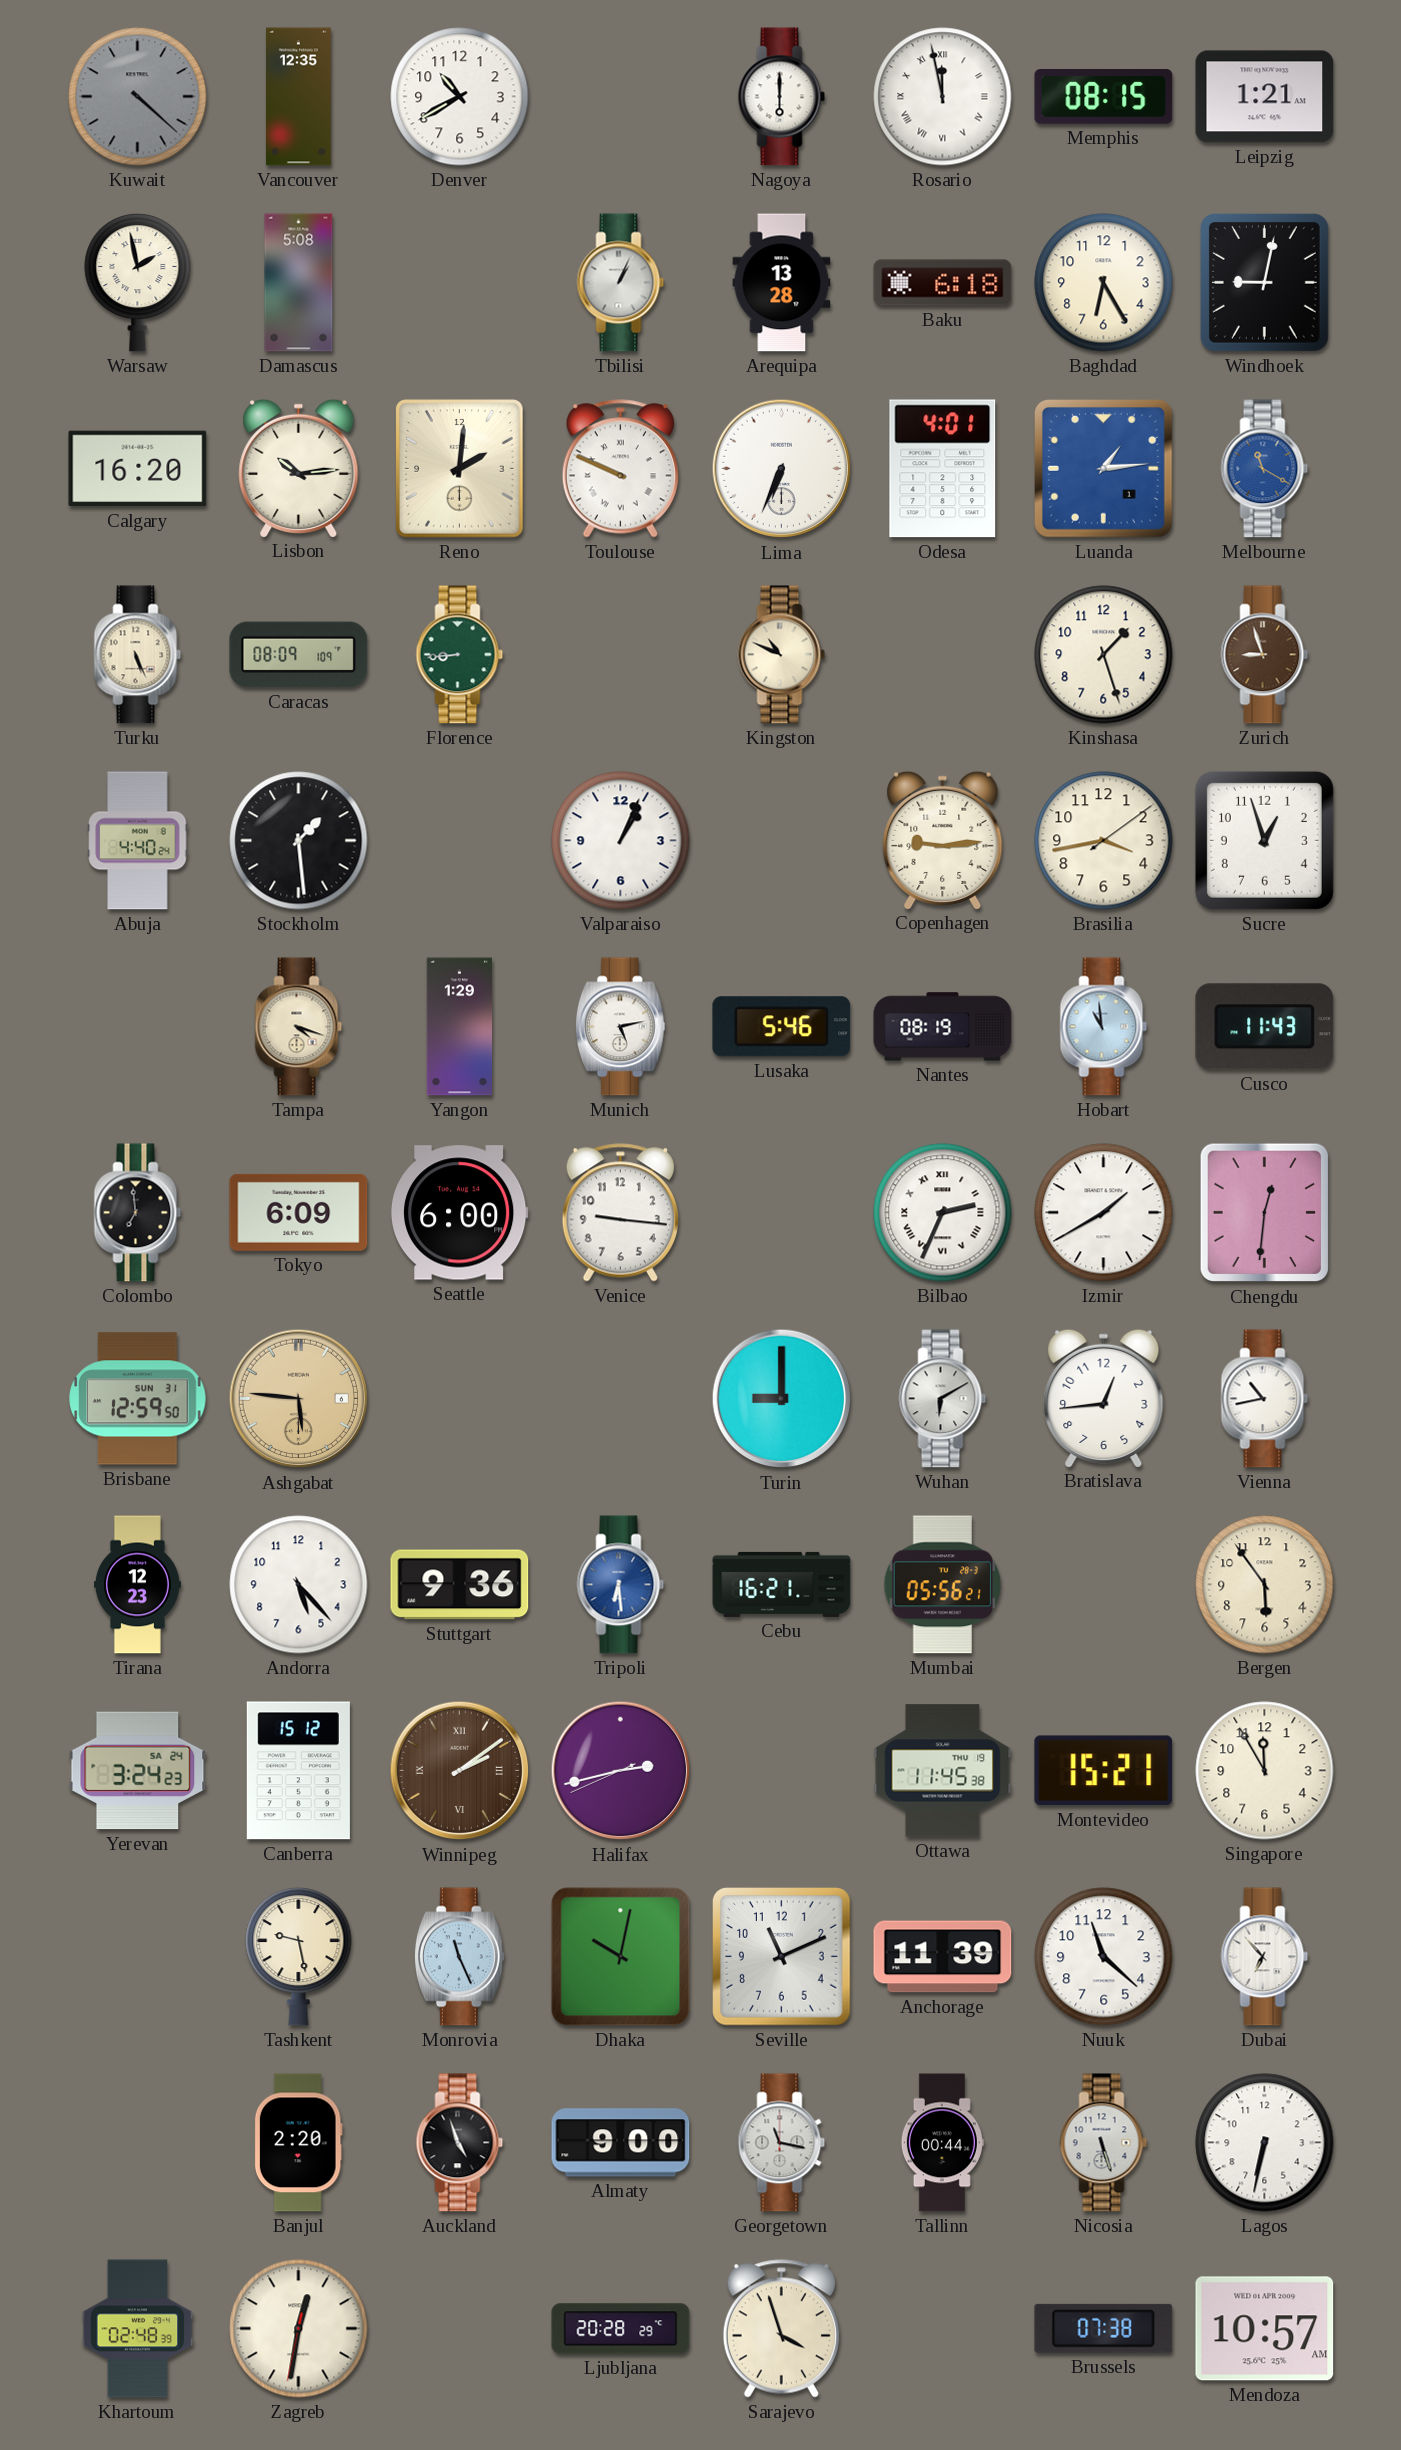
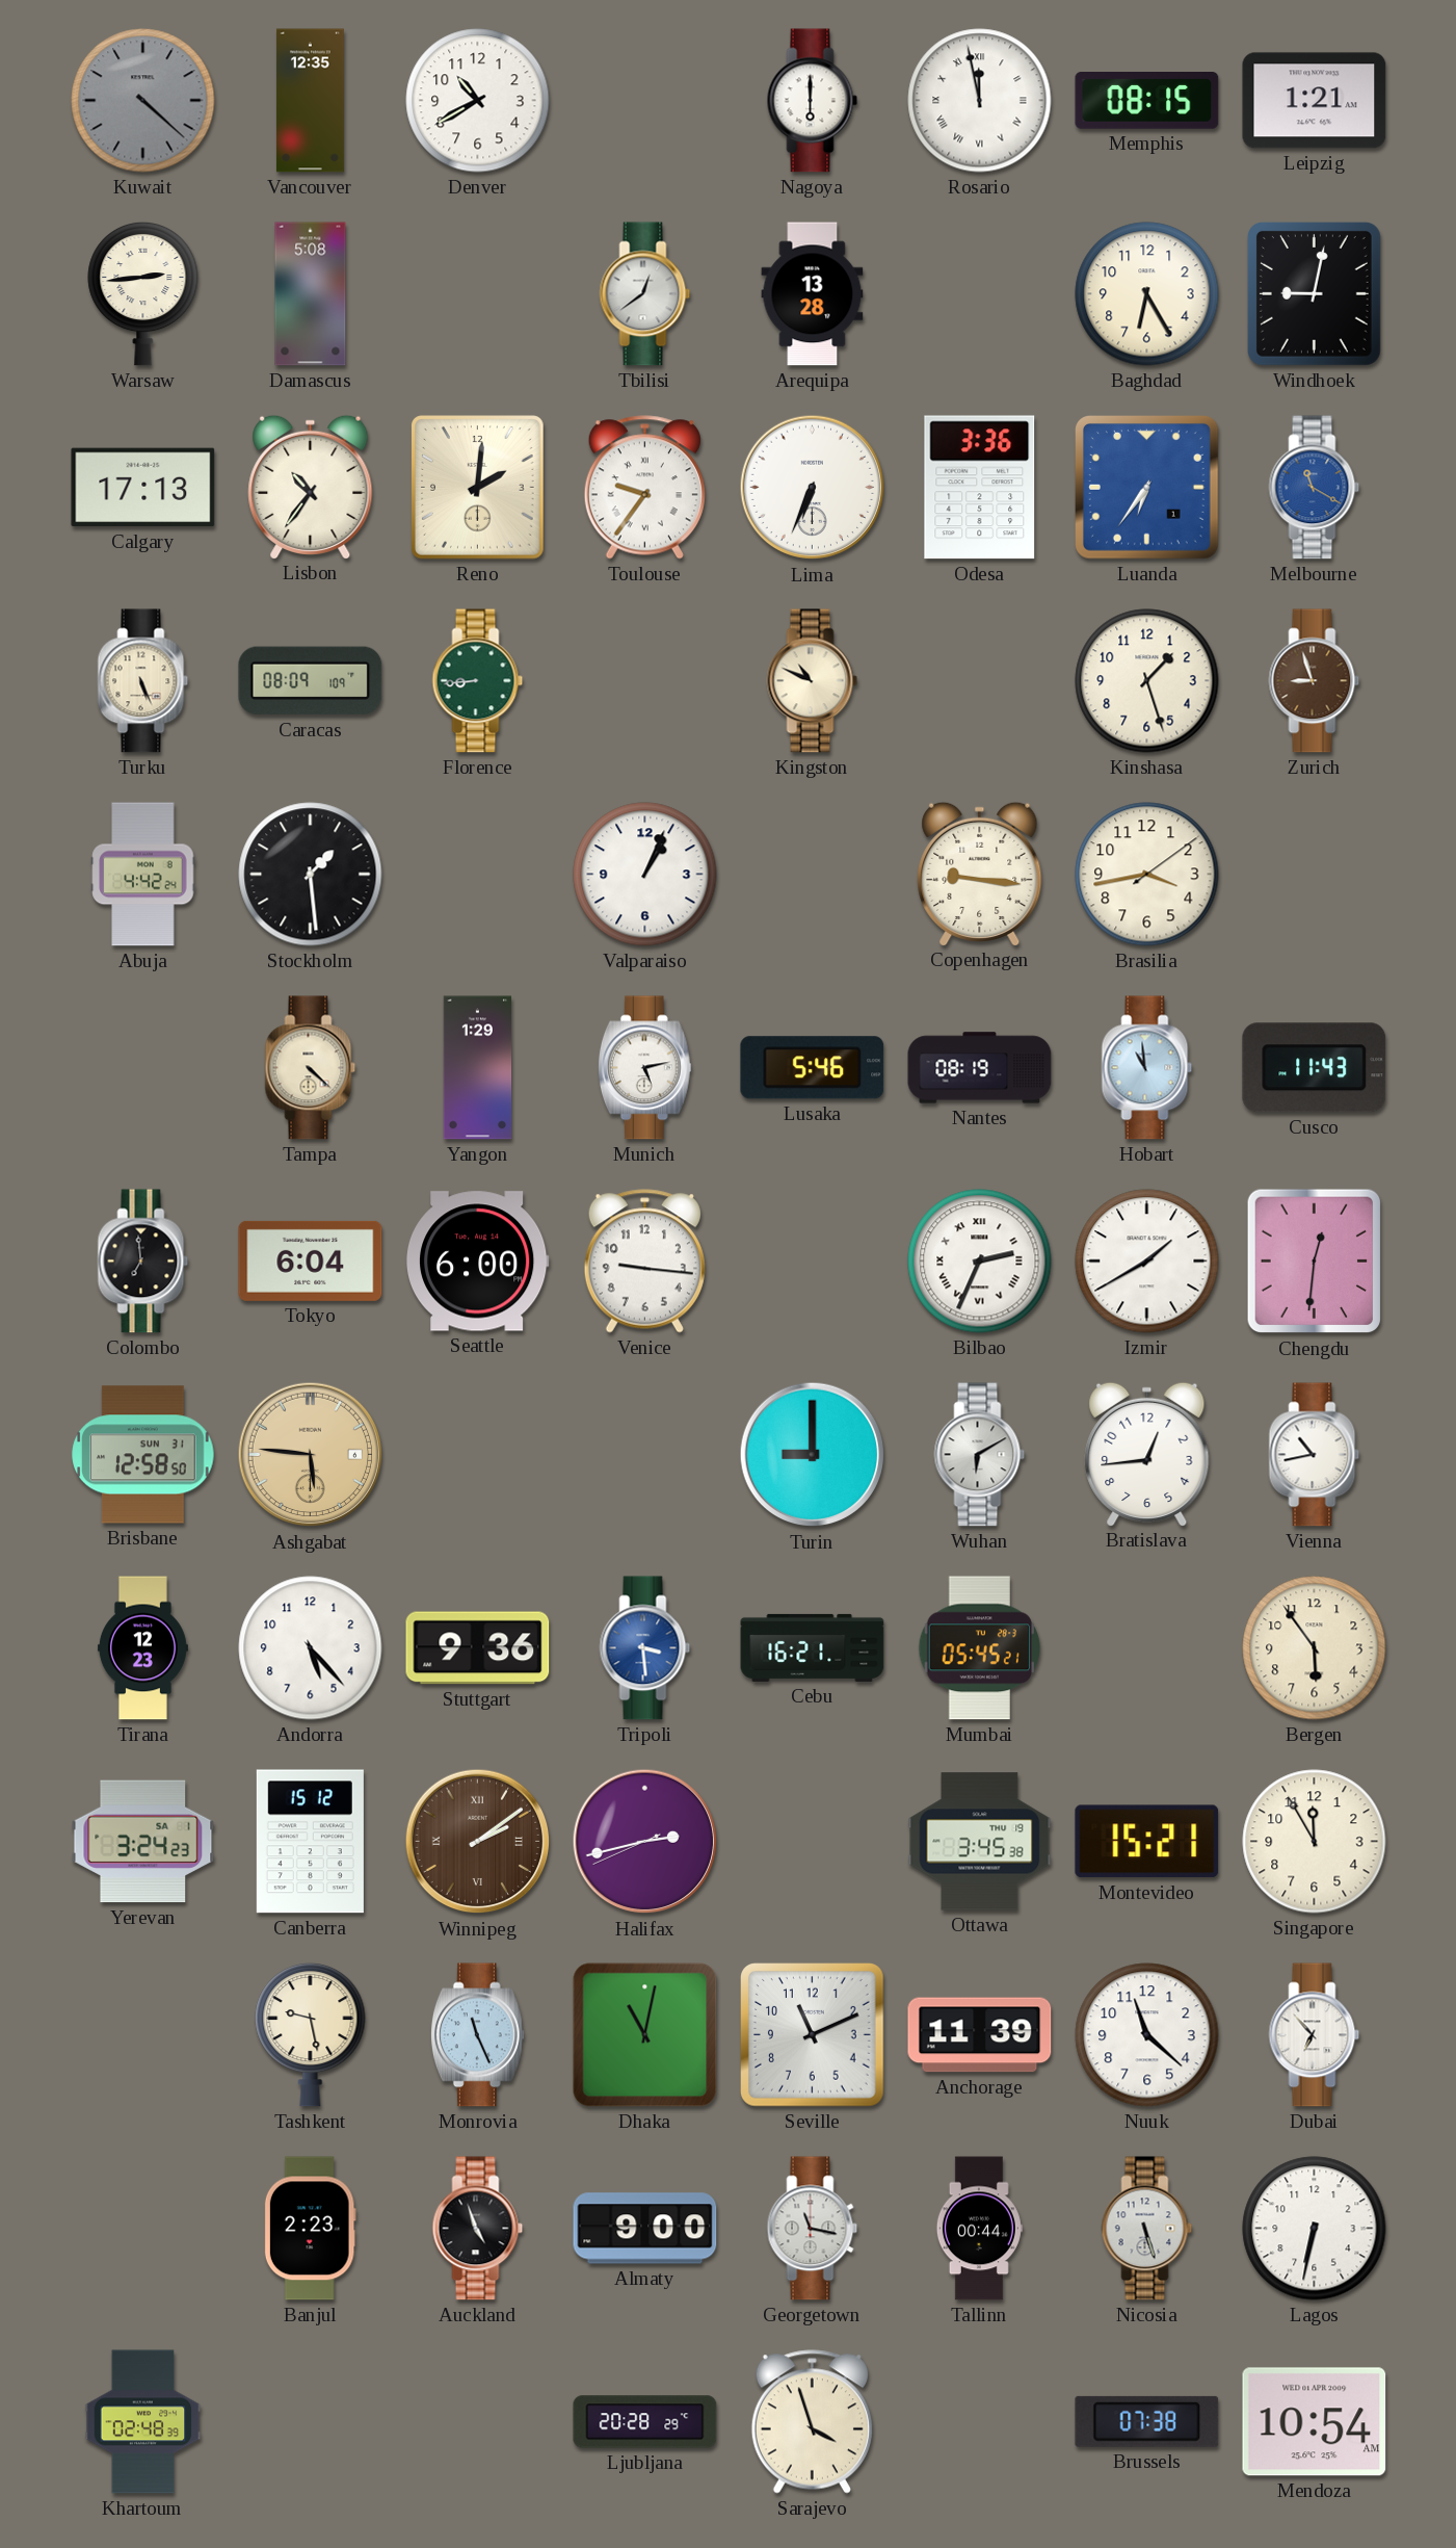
Warsaw: 1:58 -> 2:44 (143, 293)
Tbilisi: 1:04 -> 12:39 (645, 294)
Baku: 6:18 -> none (943, 283)
Calgary: 16:20 -> 17:13 (143, 488)
Lisbon: 10:14 -> 10:36 (311, 487)
Toulouse: 9:49 -> 9:36 (644, 488)
Odesa: 4:01 -> 3:36 (980, 488)
Luanda: 1:14 -> 6:36 (1147, 488)
Abuja: 4:40 -> 4:42 (143, 875)
Copenhagen: 9:14 -> 9:16 (980, 874)
Sucre: 12:57 -> none (1264, 840)
Tampa: 4:18 -> 4:22 (311, 1068)
Tokyo: 6:09 -> 6:04 (311, 1260)
Brisbane: 12:59 -> 12:58 (143, 1455)
Tripoli: 6:29 -> 3:29 (645, 1648)
Mumbai: 05:56 -> 05:45 (980, 1648)
Yerevan date: SA 24 -> SA 1 (143, 1842)
Ottawa: 11:45 -> 3:45 (980, 1842)
Dhaka: 10:02 -> 11:02 (645, 2035)
Banjul: 2:20 -> 2:23 (310, 2229)
Zagreb: 12:31 -> none (299, 2329)
Mendoza: 10:57 -> 10:54 (1315, 2422)
